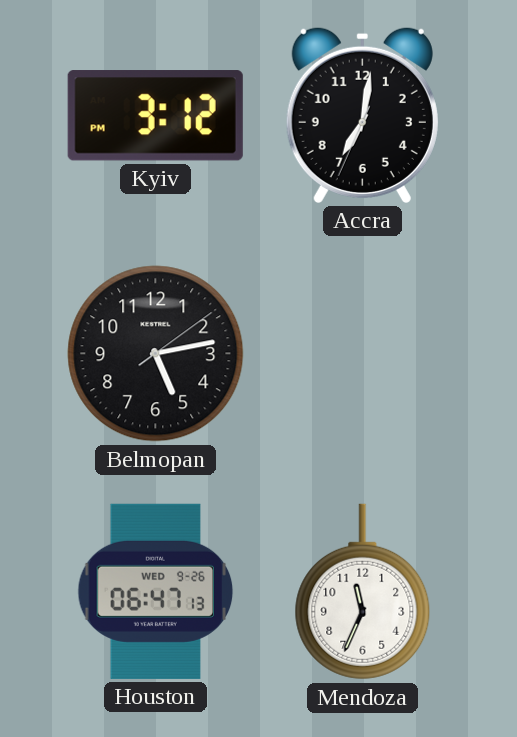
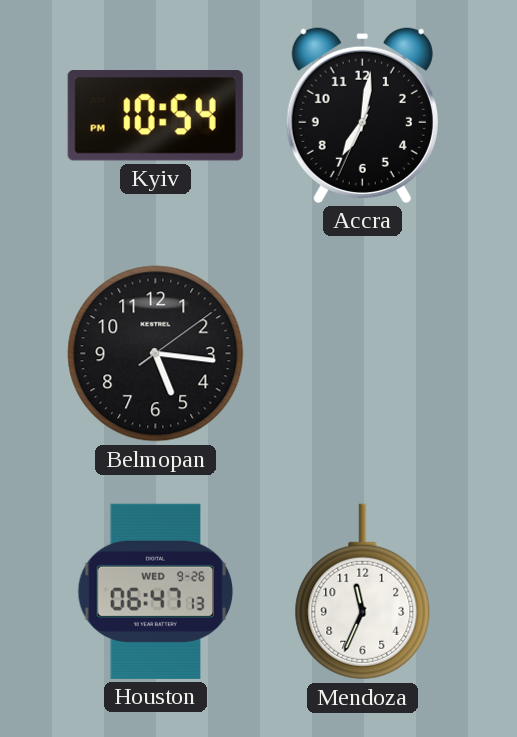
Kyiv: 3:12 -> 10:54 (155, 116)
Belmopan: 5:13 -> 5:16 (156, 354)
